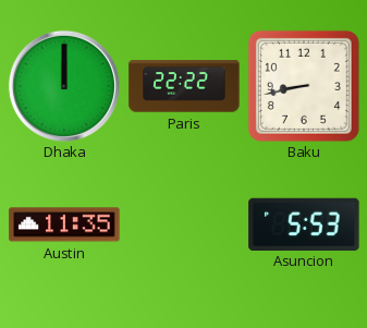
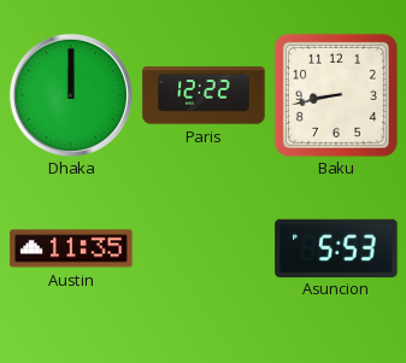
Paris: 22:22 -> 12:22 (204, 95)
